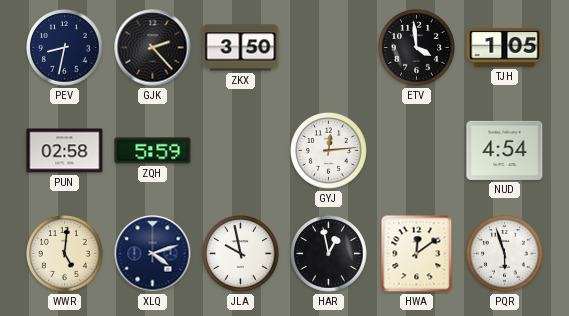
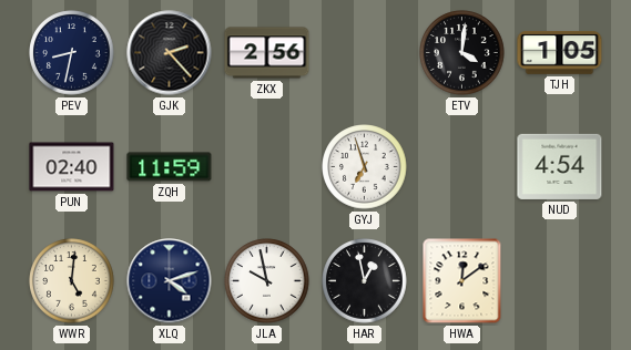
ZKX: 3:50 -> 2:56 (267, 53)
ETV: 3:59 -> 4:01 (462, 53)
PUN: 02:58 -> 02:40 (72, 167)
ZQH: 5:59 -> 11:59 (170, 167)
GYJ: 12:14 -> 6:57 (365, 167)
PQR: 5:57 -> none (505, 254)
